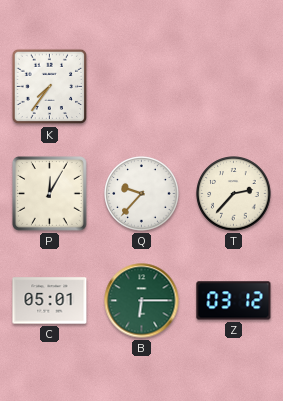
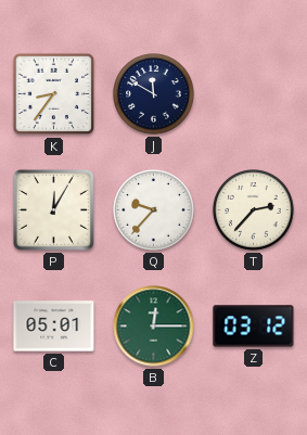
K: 7:36 -> 8:36 (54, 94)
J: none -> 11:50 (154, 94)
B: 6:15 -> 12:15 (154, 327)
